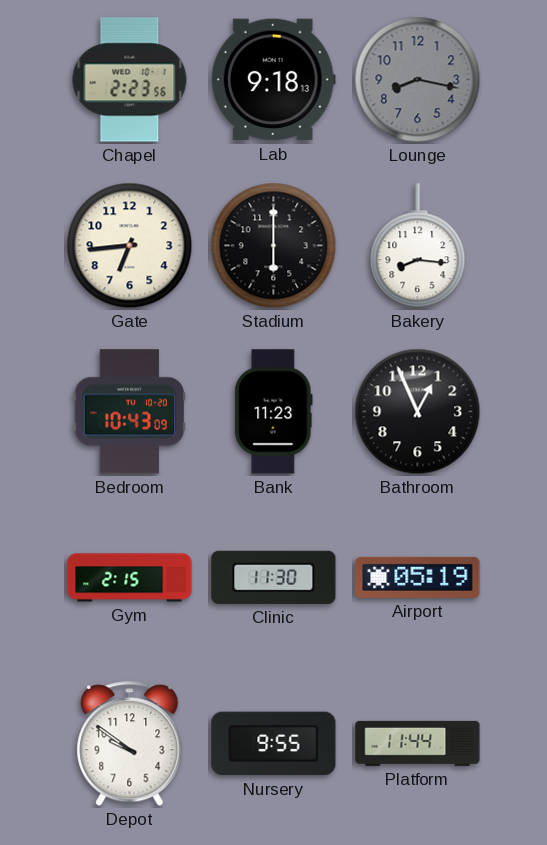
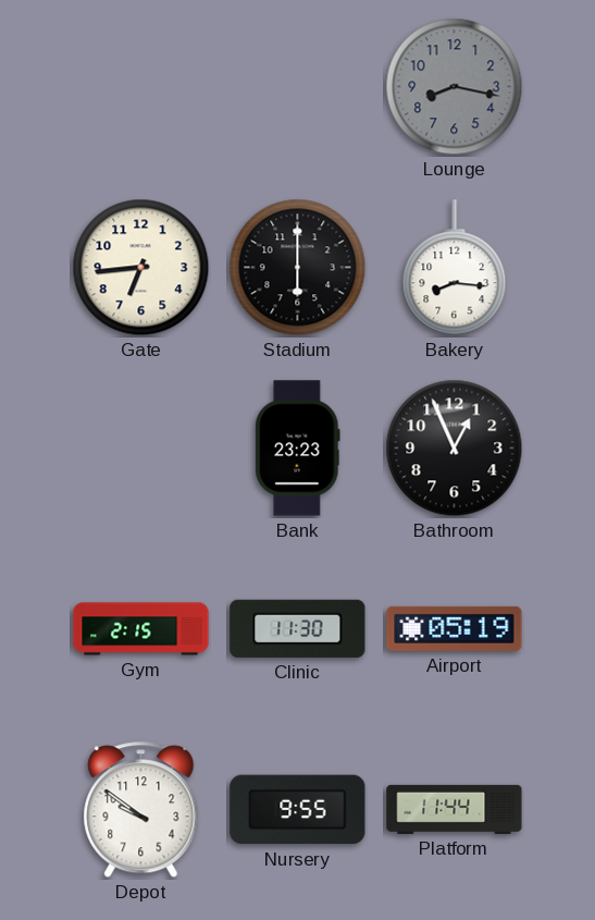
Chapel: 2:23 -> none (130, 80)
Lab: 9:18 -> none (273, 80)
Bedroom: 10:43 -> none (130, 412)
Bank: 11:23 -> 23:23 (298, 449)
